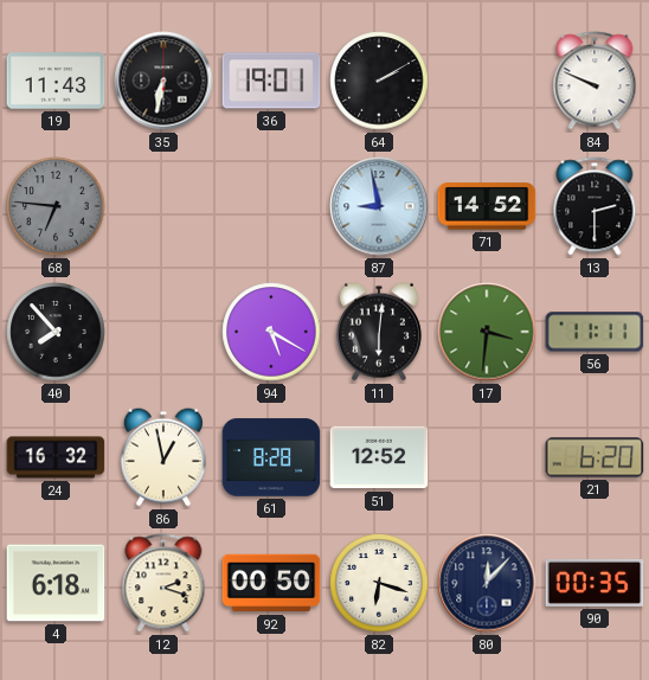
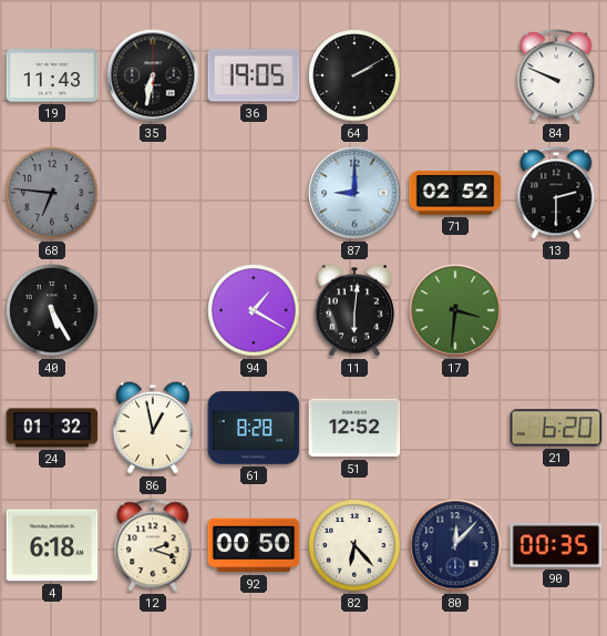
36: 19:01 -> 19:05 (254, 75)
87: 8:58 -> 9:00 (354, 193)
71: 14:52 -> 02:52 (455, 193)
40: 7:53 -> 5:25 (52, 310)
94: 5:20 -> 1:20 (254, 310)
56: 11:11 -> none (595, 332)
24: 16:32 -> 01:32 (52, 428)
82: 6:18 -> 6:23 (354, 545)
